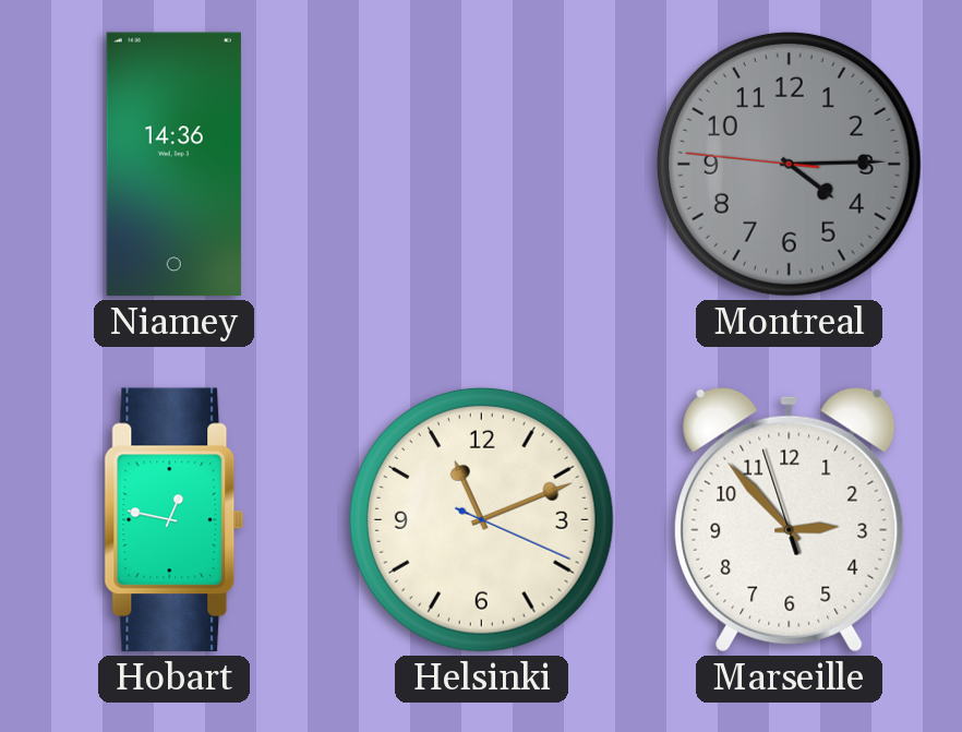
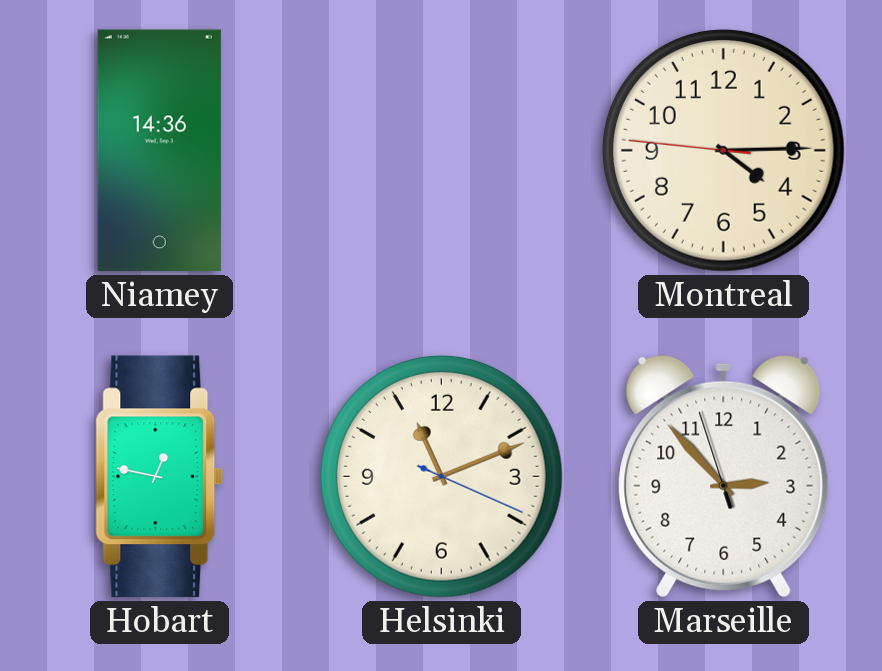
Montreal dial: grey -> cream (723, 150)
